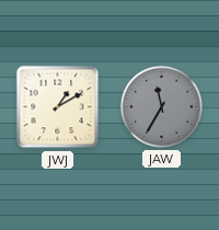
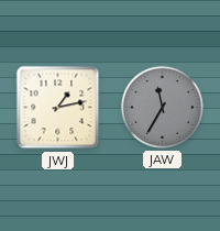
JWJ: 1:10 -> 1:13 (58, 108)
